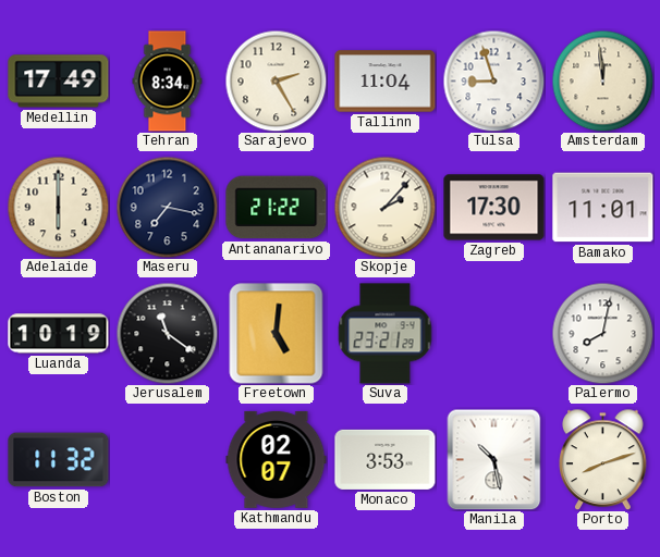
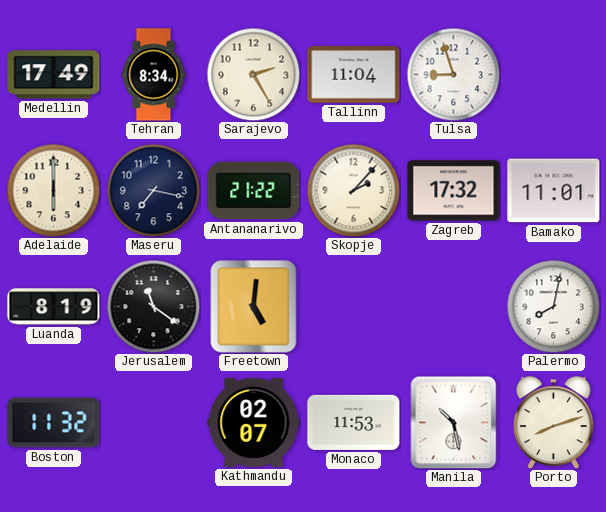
Amsterdam: 11:59 -> none (602, 81)
Zagreb: 17:30 -> 17:32 (454, 191)
Luanda: 10:19 -> 8:19 (54, 307)
Suva: 23:21 -> none (386, 334)
Monaco: 3:53 -> 11:53 (354, 422)
